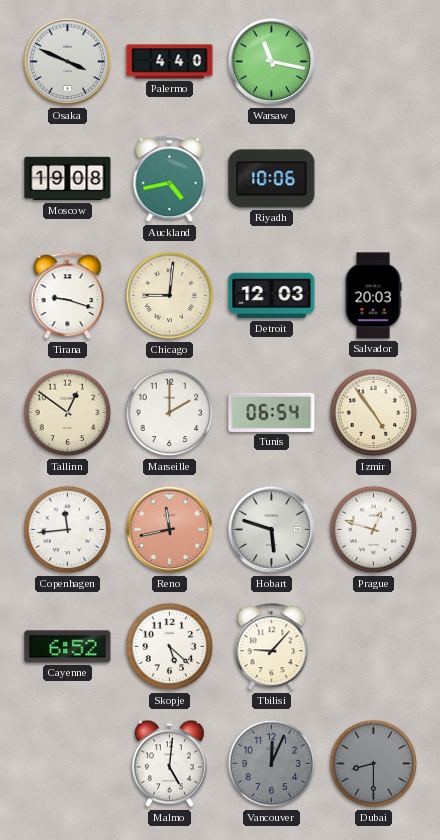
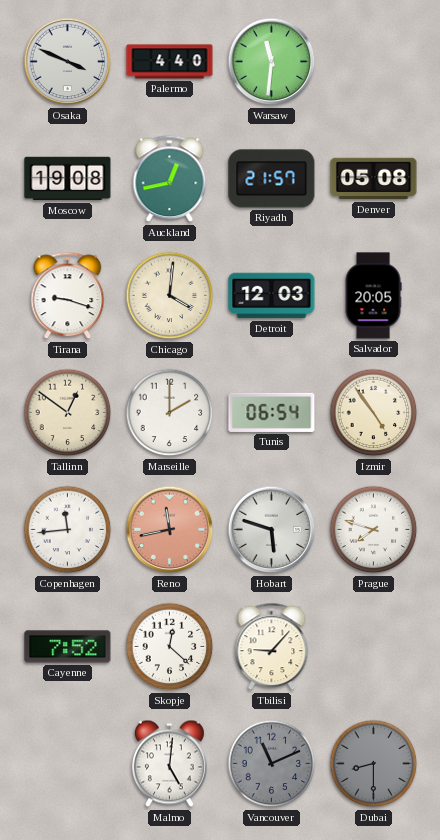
Warsaw: 11:17 -> 11:31 (272, 62)
Auckland: 4:43 -> 12:43 (170, 179)
Riyadh: 10:06 -> 21:57 (272, 179)
Denver: none -> 05:08 (374, 179)
Chicago: 9:01 -> 4:01 (170, 296)
Salvador: 20:03 -> 20:05 (373, 296)
Prague: 12:48 -> 7:48 (374, 530)
Cayenne: 6:52 -> 7:52 (68, 647)
Skopje: 5:22 -> 12:22 (170, 647)
Vancouver: 12:04 -> 11:11 (272, 764)
